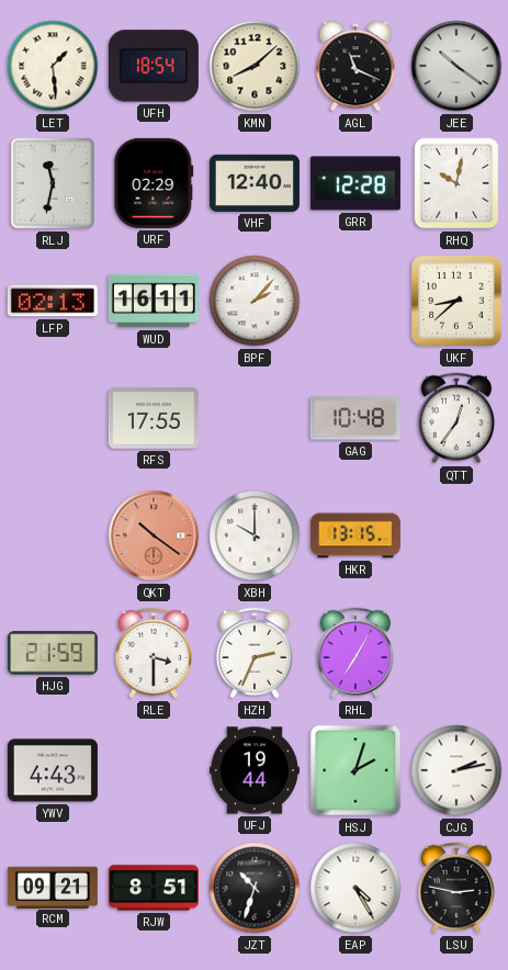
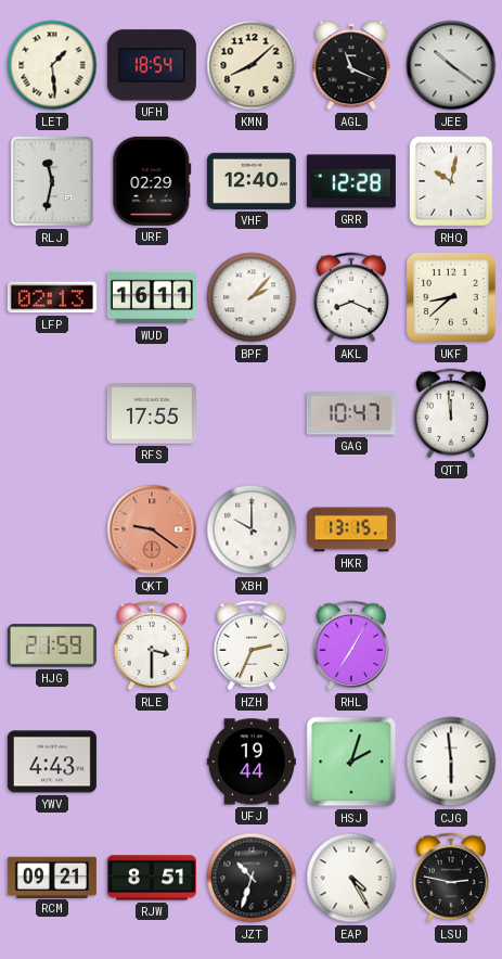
AKL: none -> 8:19 (351, 297)
GAG: 10:48 -> 10:47 (351, 413)
QTT: 12:36 -> 11:59 (451, 413)
QKT: 10:21 -> 9:21 (152, 529)
CJG: 2:13 -> 5:59 (451, 762)
